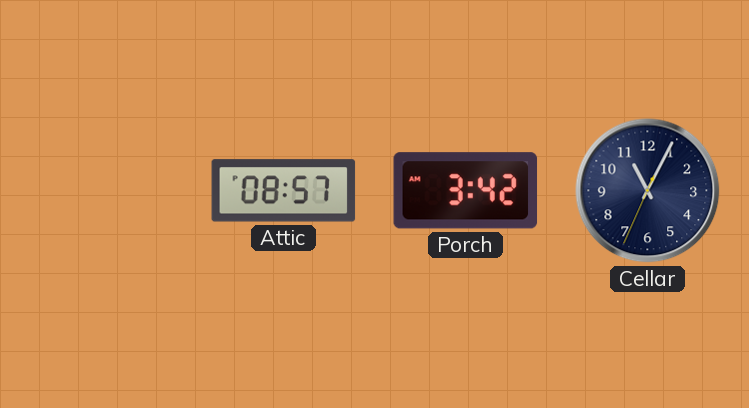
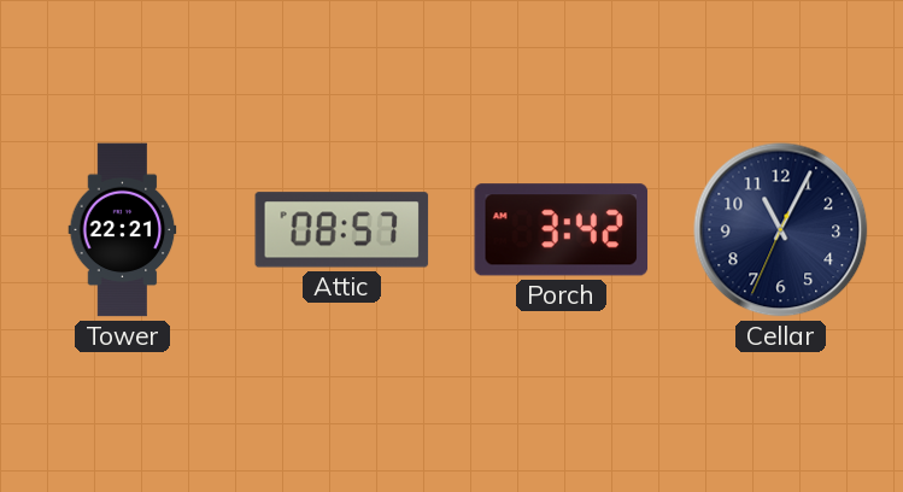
Tower: none -> 22:21 (123, 230)
